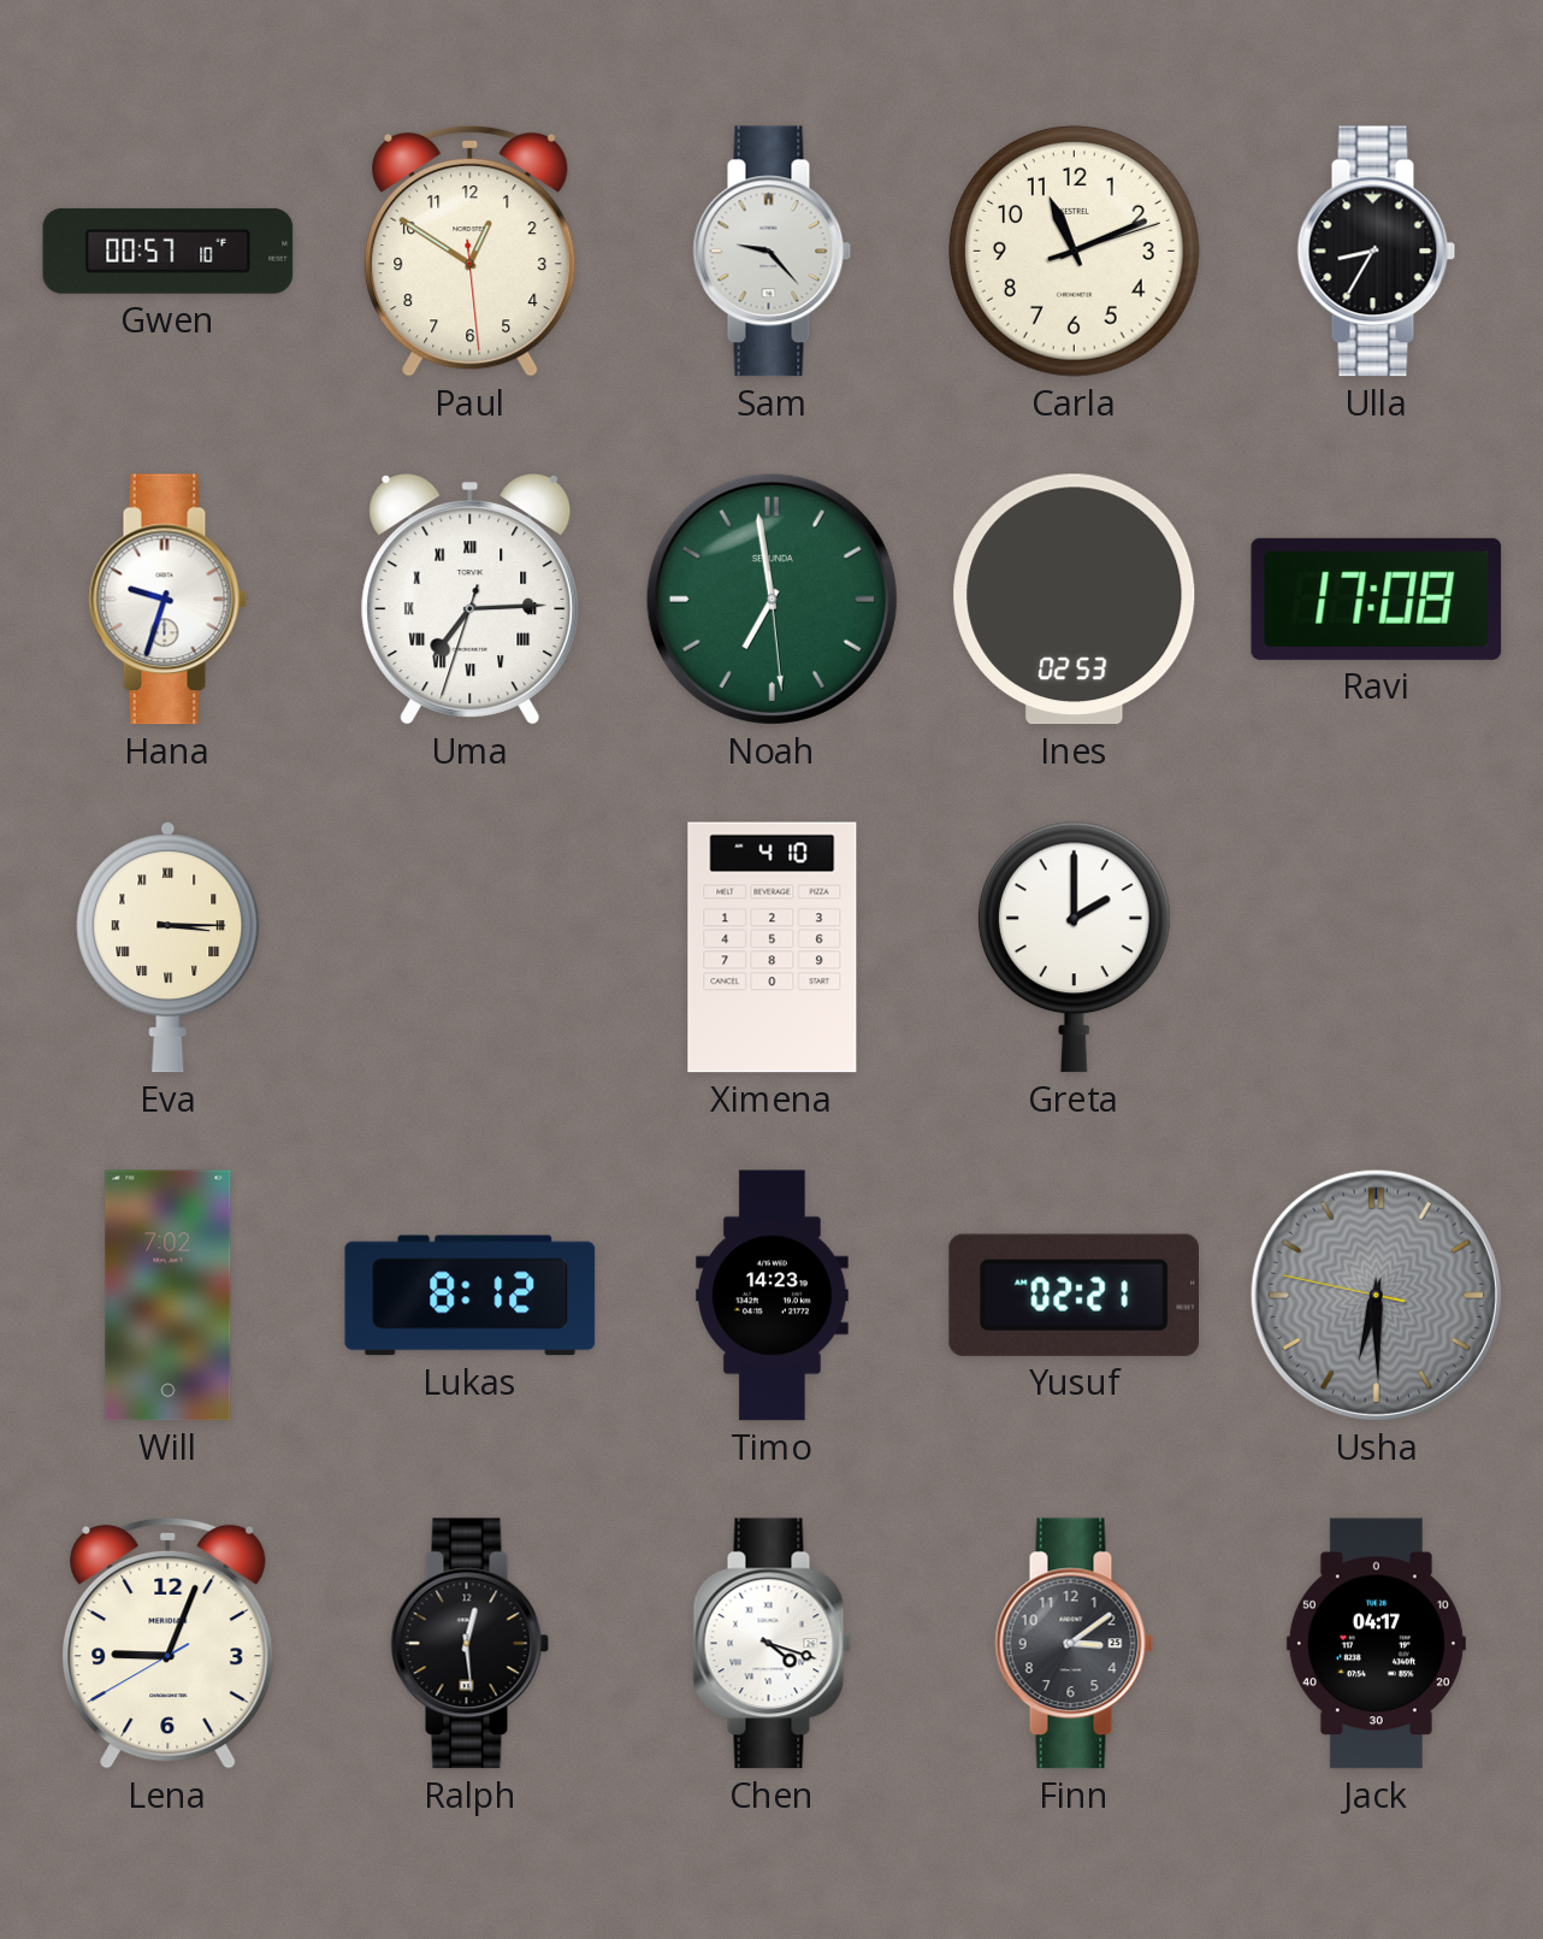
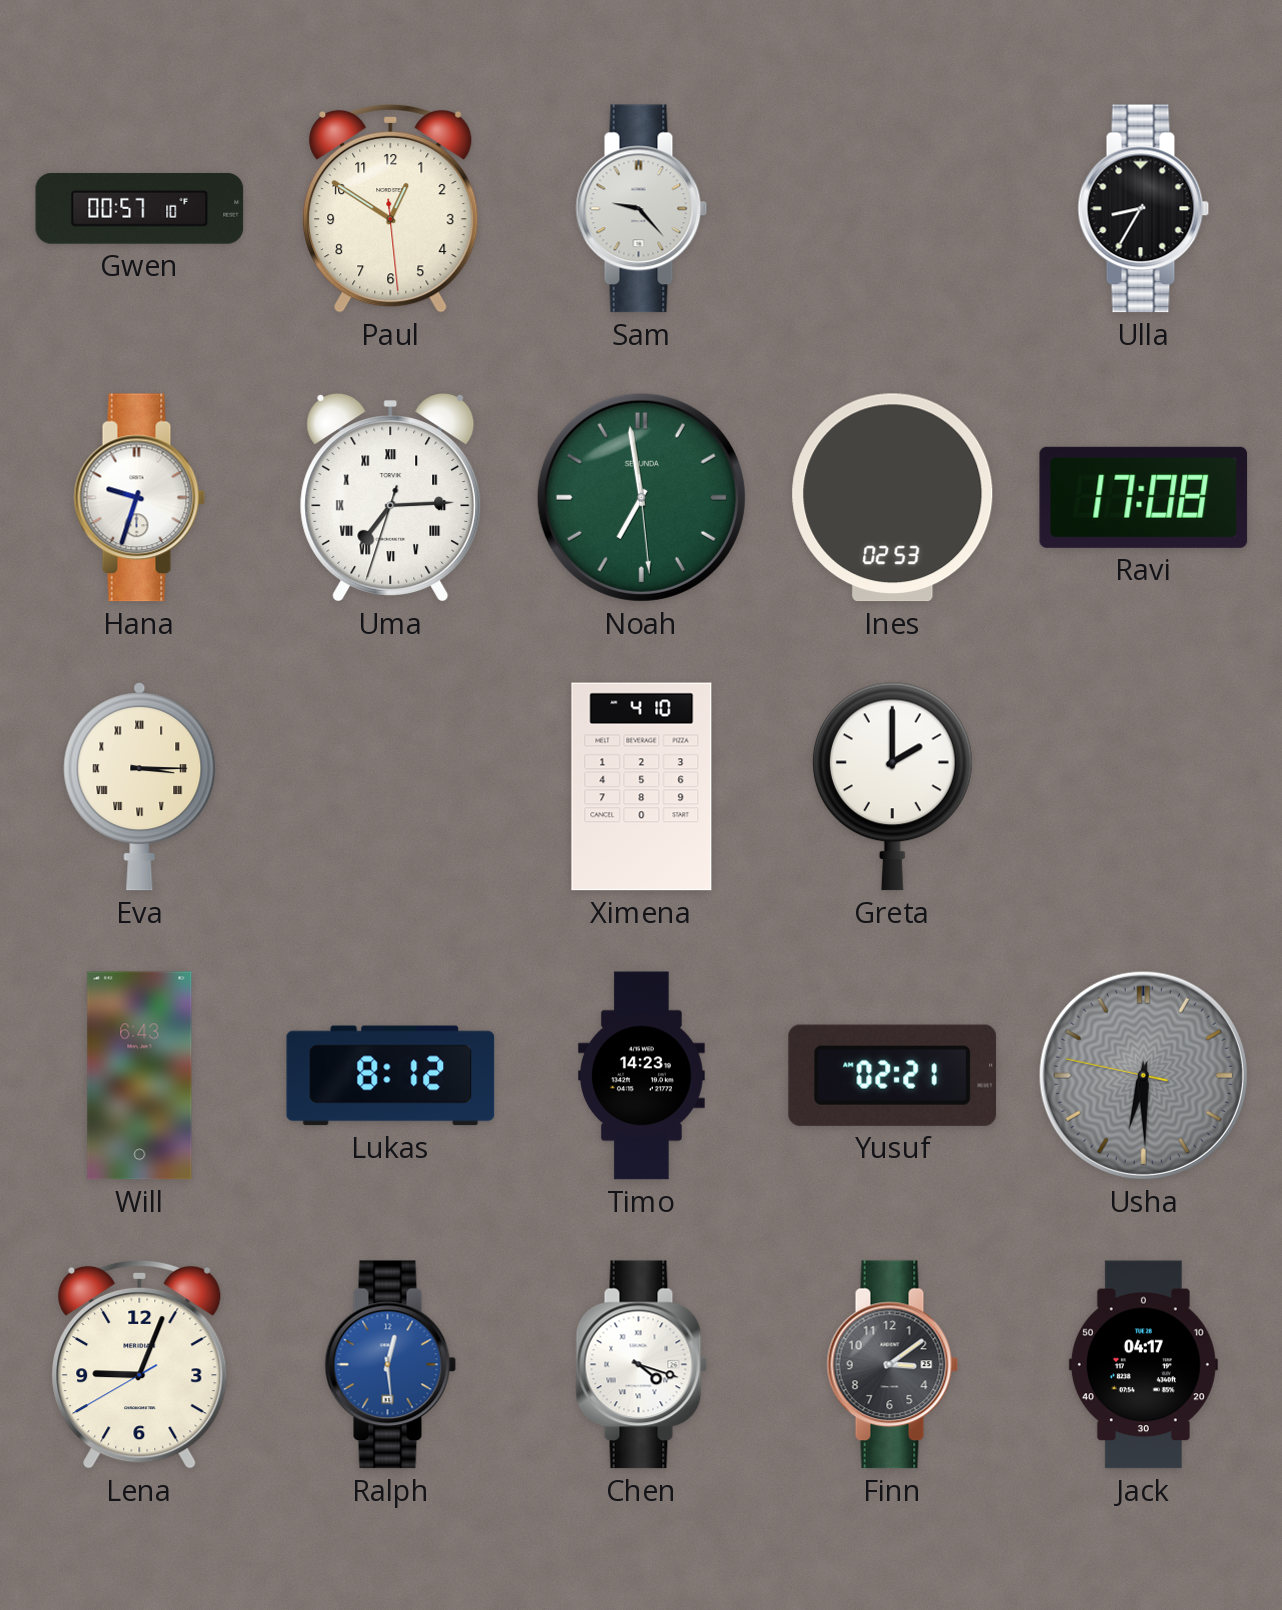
Carla: 11:11 -> none (1075, 252)
Will: 7:02 -> 6:43 (140, 1076)
Ralph dial: black -> blue (391, 1365)
